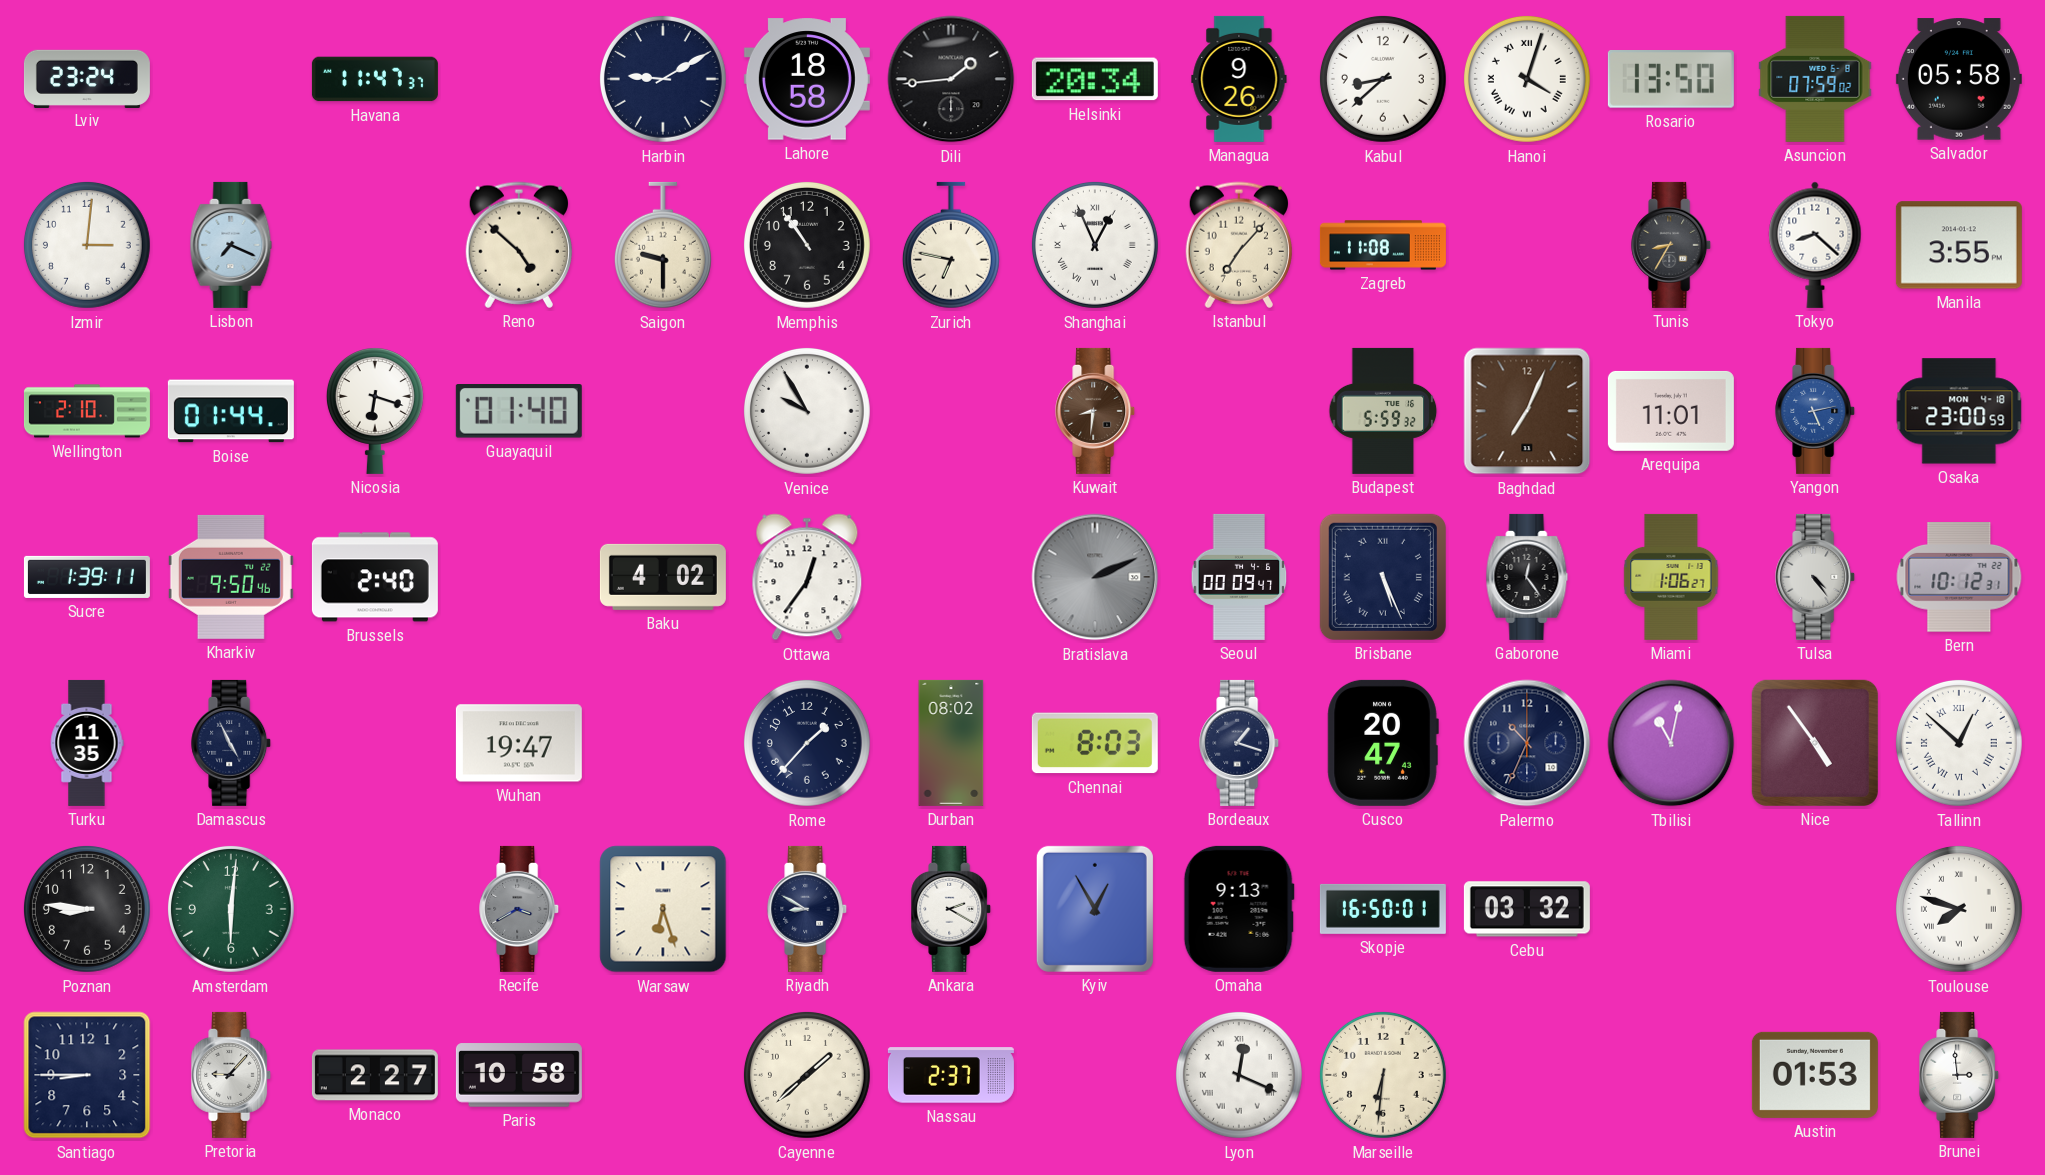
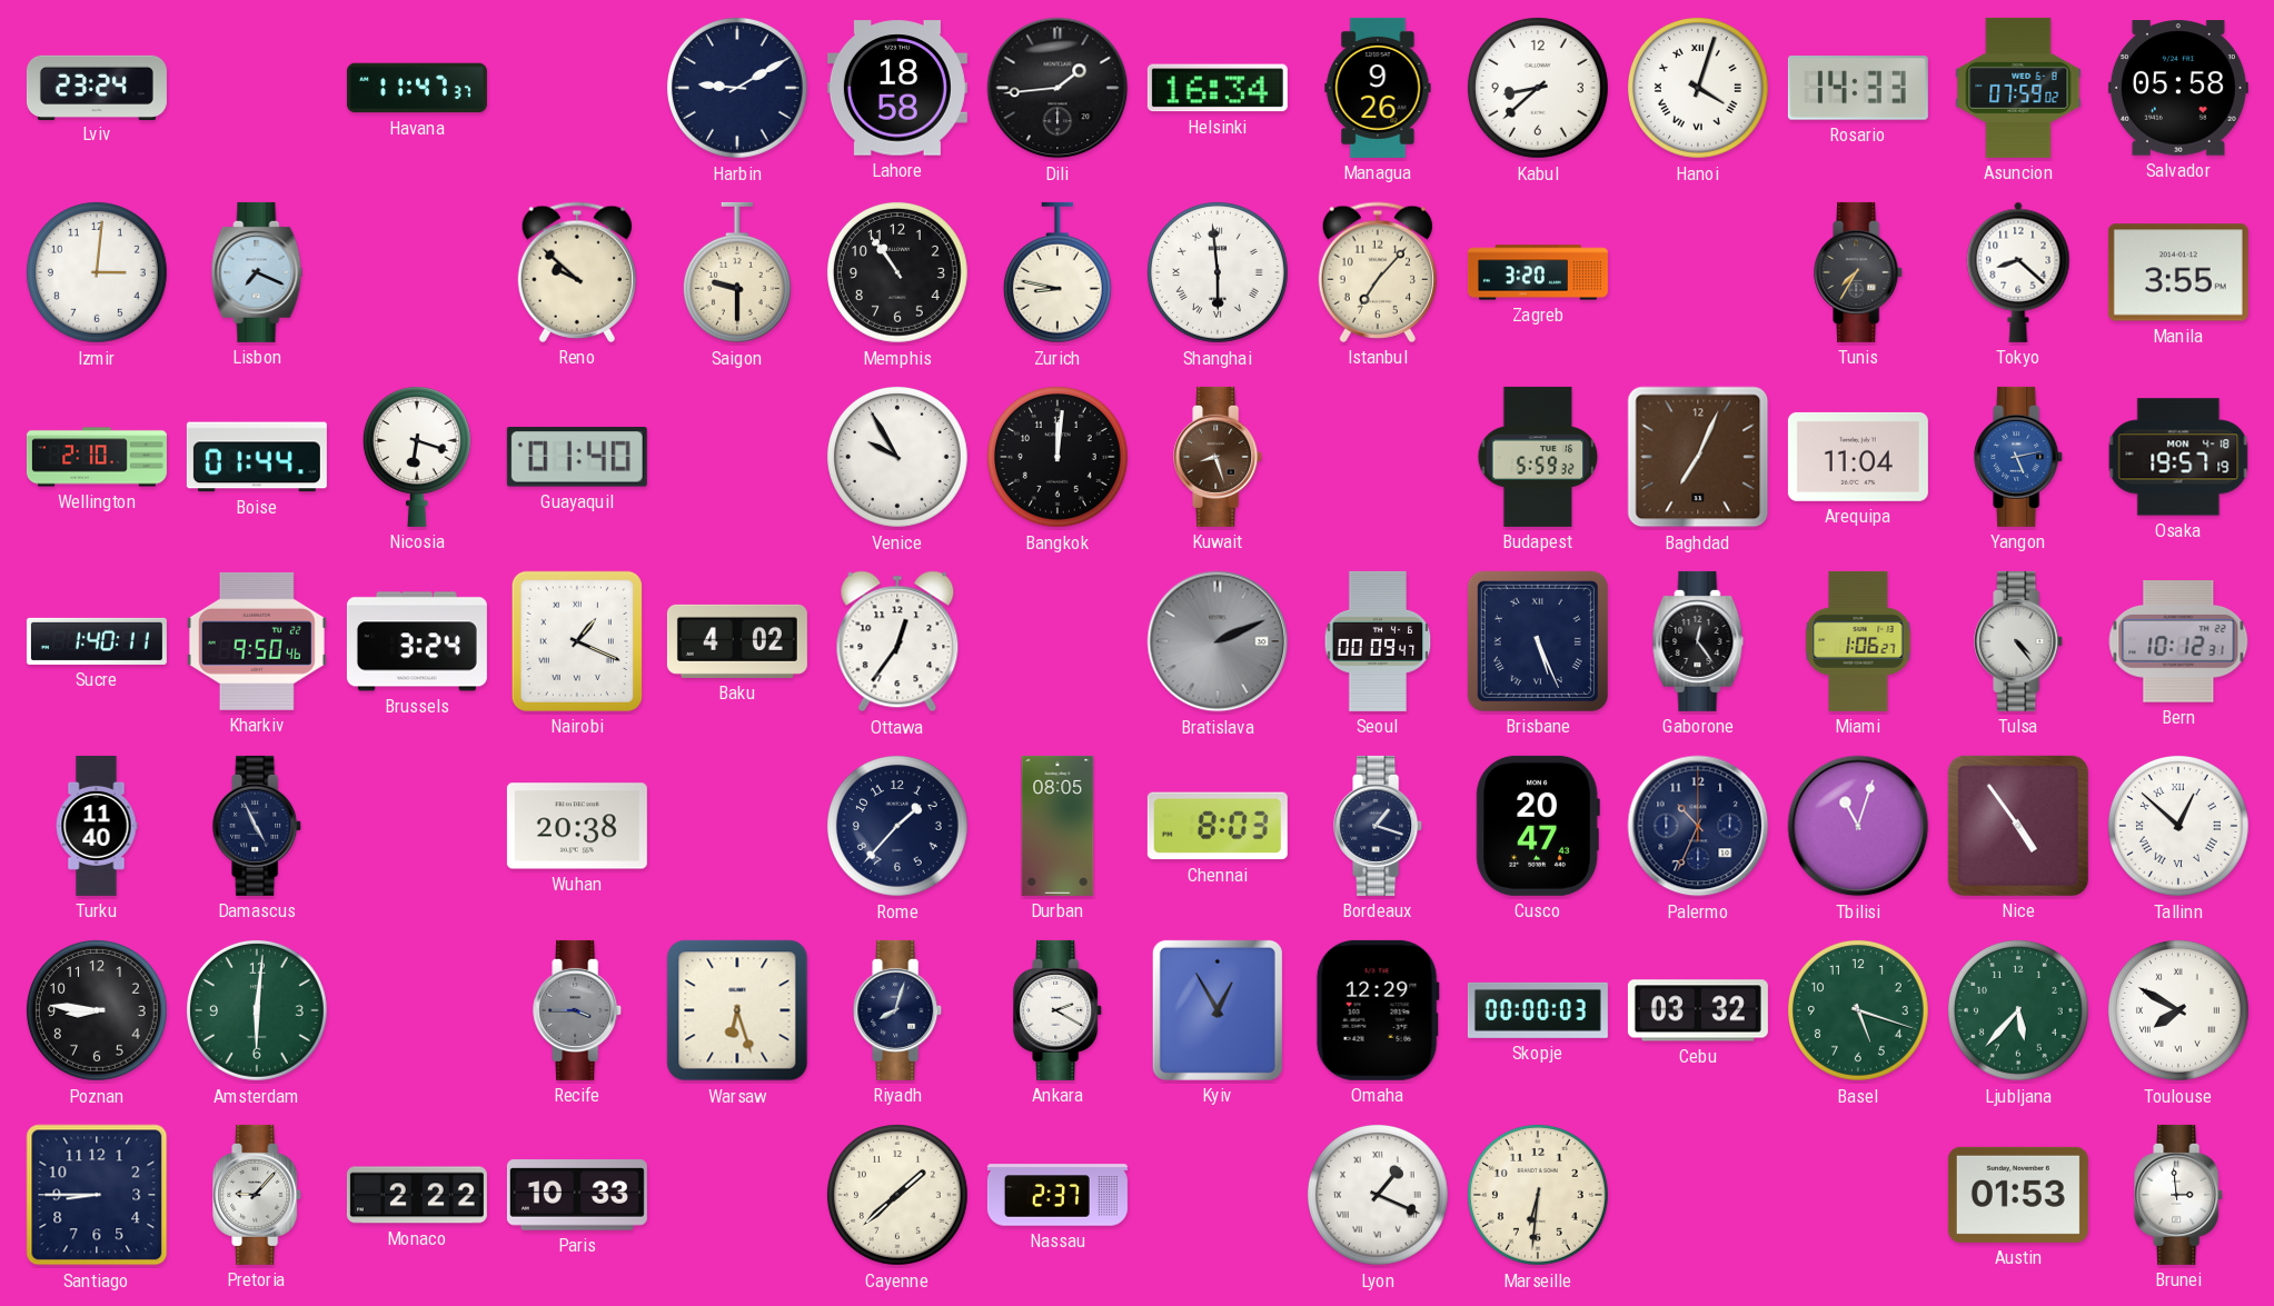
Helsinki: 20:34 -> 16:34 (1218, 88)
Rosario: 13:50 -> 14:33 (1858, 89)
Reno: 4:52 -> 9:52 (577, 272)
Zurich: 6:47 -> 8:47 (1057, 272)
Shanghai: 12:56 -> 5:59 (1218, 272)
Zagreb: 11:08 -> 3:20 (1538, 272)
Tunis: 8:35 -> 7:35 (1859, 272)
Bangkok: none -> 12:01 (1057, 457)
Kuwait: 8:31 -> 8:27 (1219, 457)
Arequipa: 11:01 -> 11:04 (1858, 457)
Osaka: 23:00 -> 19:57 (2178, 457)
Sucre: 1:39 -> 1:40 (97, 641)
Brussels: 2:40 -> 3:24 (417, 641)
Nairobi: none -> 1:19 (577, 641)
Turku: 11:35 -> 11:40 (97, 826)
Wuhan: 19:47 -> 20:38 (577, 826)
Durban: 08:02 -> 08:05 (1057, 826)
Tbilisi: 11:02 -> 11:03 (1858, 826)
Recife: 3:40 -> 3:45 (578, 1010)
Riyadh: 8:50 -> 8:03 (898, 1010)
Omaha: 9:13 -> 12:29 (1378, 1010)
Skopje: 16:50 -> 00:00 (1538, 1010)
Basel: none -> 5:18 (1858, 1010)
Ljubljana: none -> 5:37 (2018, 1010)
Toulouse: 7:48 -> 7:50 (2178, 1010)
Monaco: 2:27 -> 2:22 (417, 1195)
Paris: 10:58 -> 10:33 (577, 1195)
Lyon: 12:19 -> 1:19 (1378, 1195)
